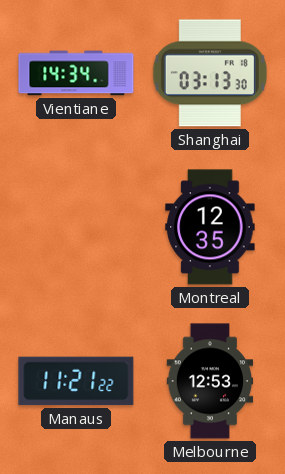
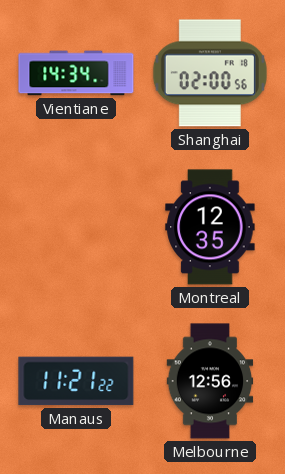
Shanghai: 03:13 -> 02:00 (210, 73)
Melbourne: 12:53 -> 12:56 (210, 381)
